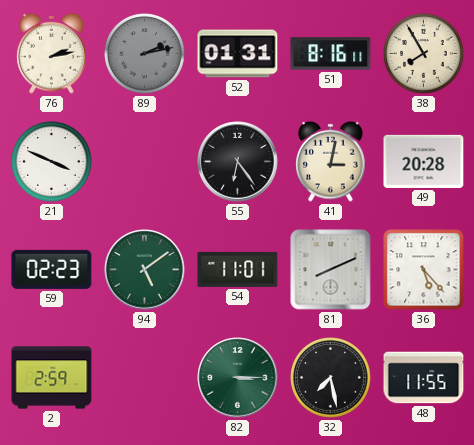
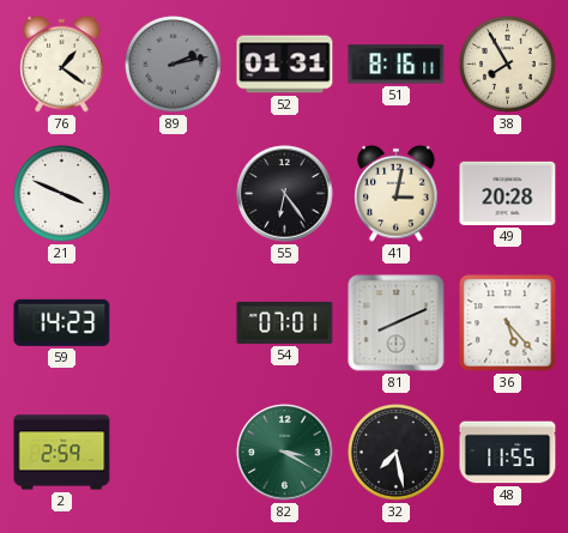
76: 2:13 -> 1:21 (62, 63)
59: 02:23 -> 14:23 (62, 322)
94: 5:09 -> none (145, 270)
54: 11:01 -> 07:01 (285, 322)
82: 3:15 -> 3:20 (285, 453)
